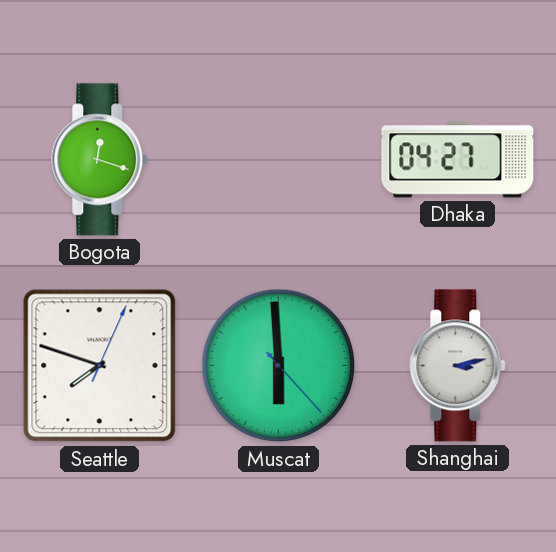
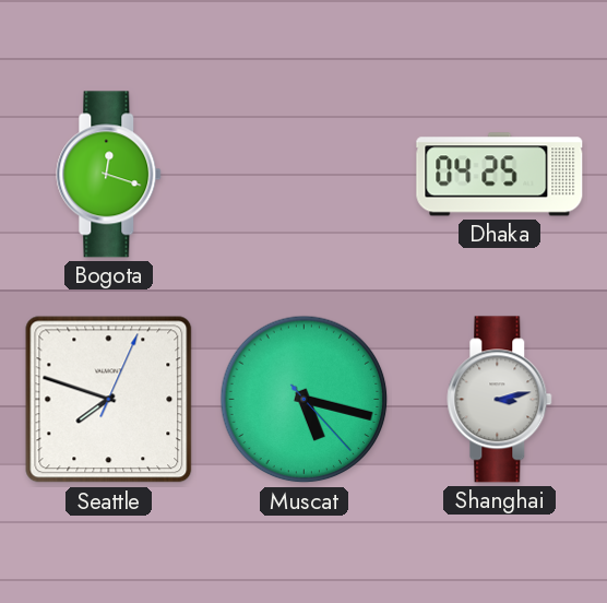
Dhaka: 04:27 -> 04:25 (500, 175)
Muscat: 5:59 -> 5:17 (305, 400)
